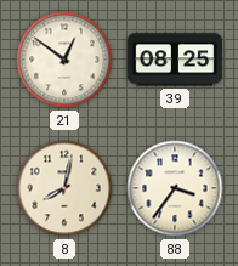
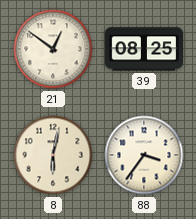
8: 8:02 -> 6:02 (53, 155)
